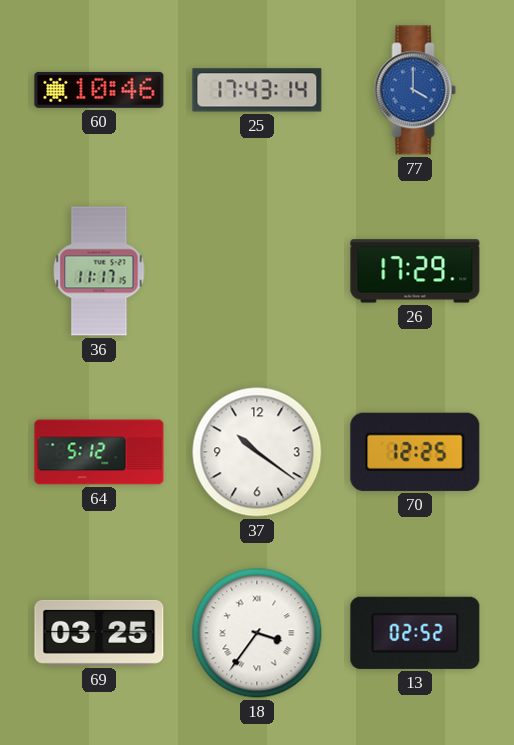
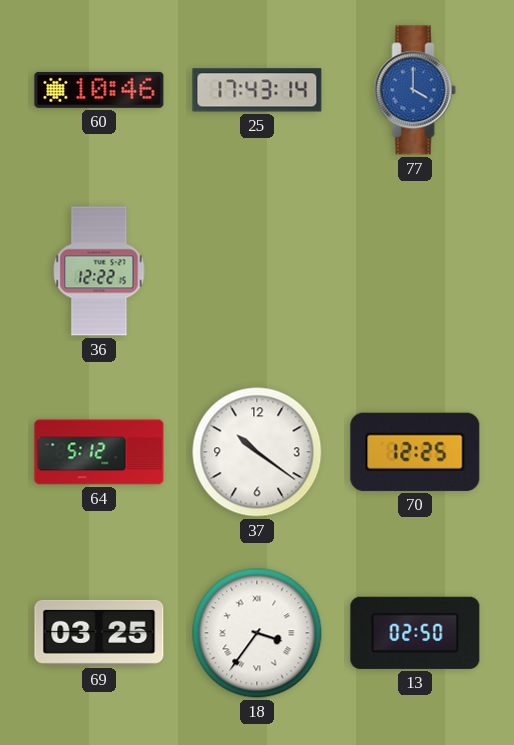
36: 11:17 -> 12:22 (99, 271)
26: 17:29 -> none (415, 271)
13: 02:52 -> 02:50 (415, 633)
